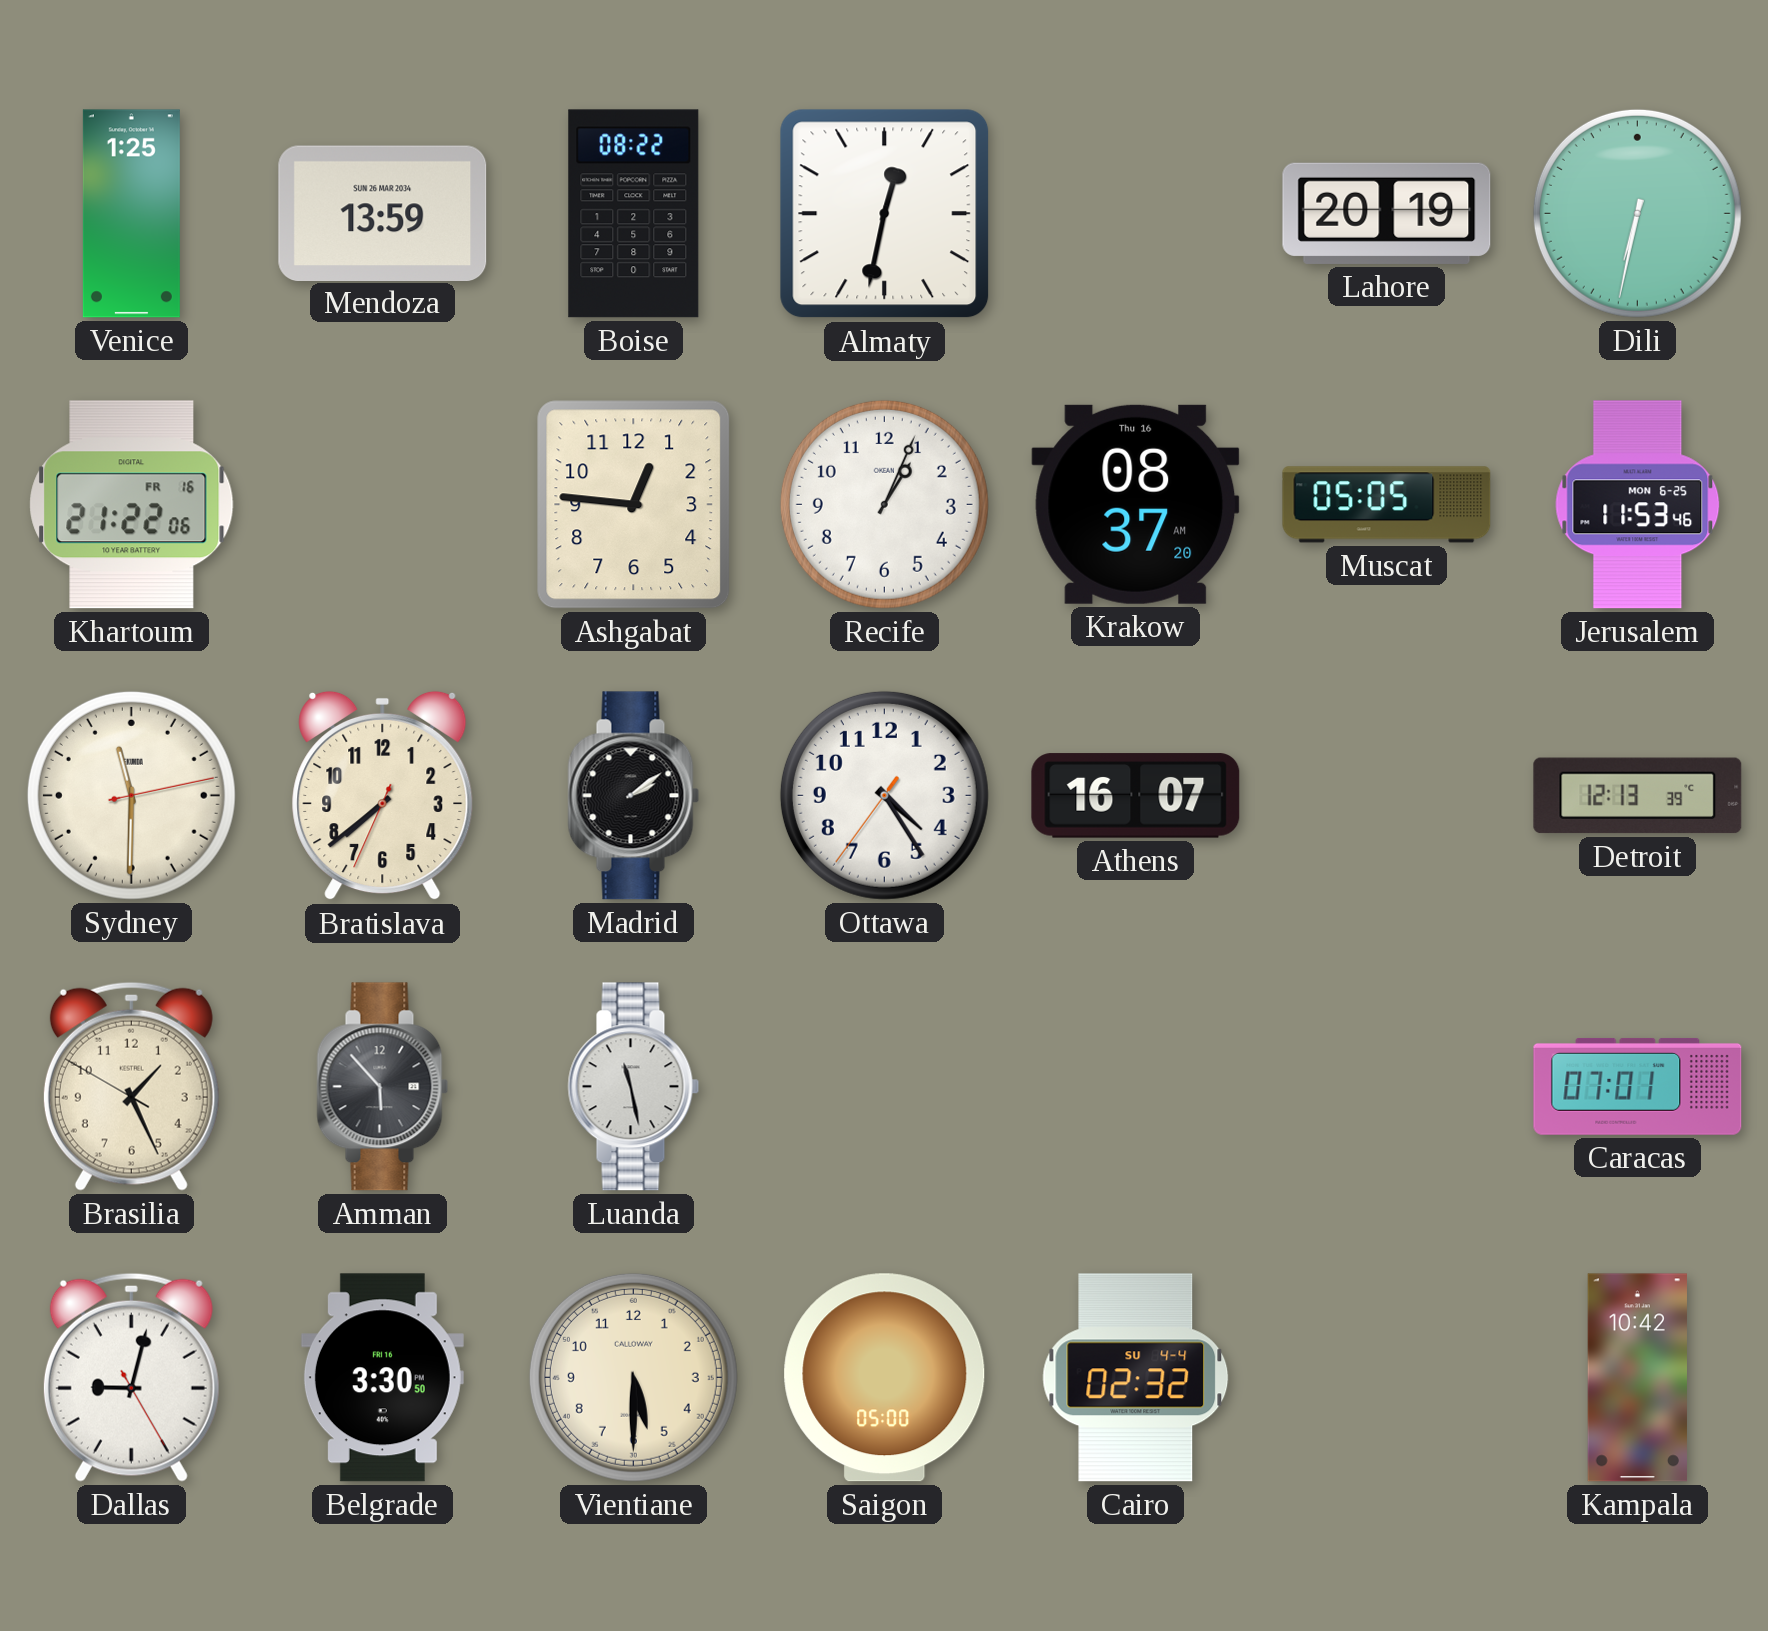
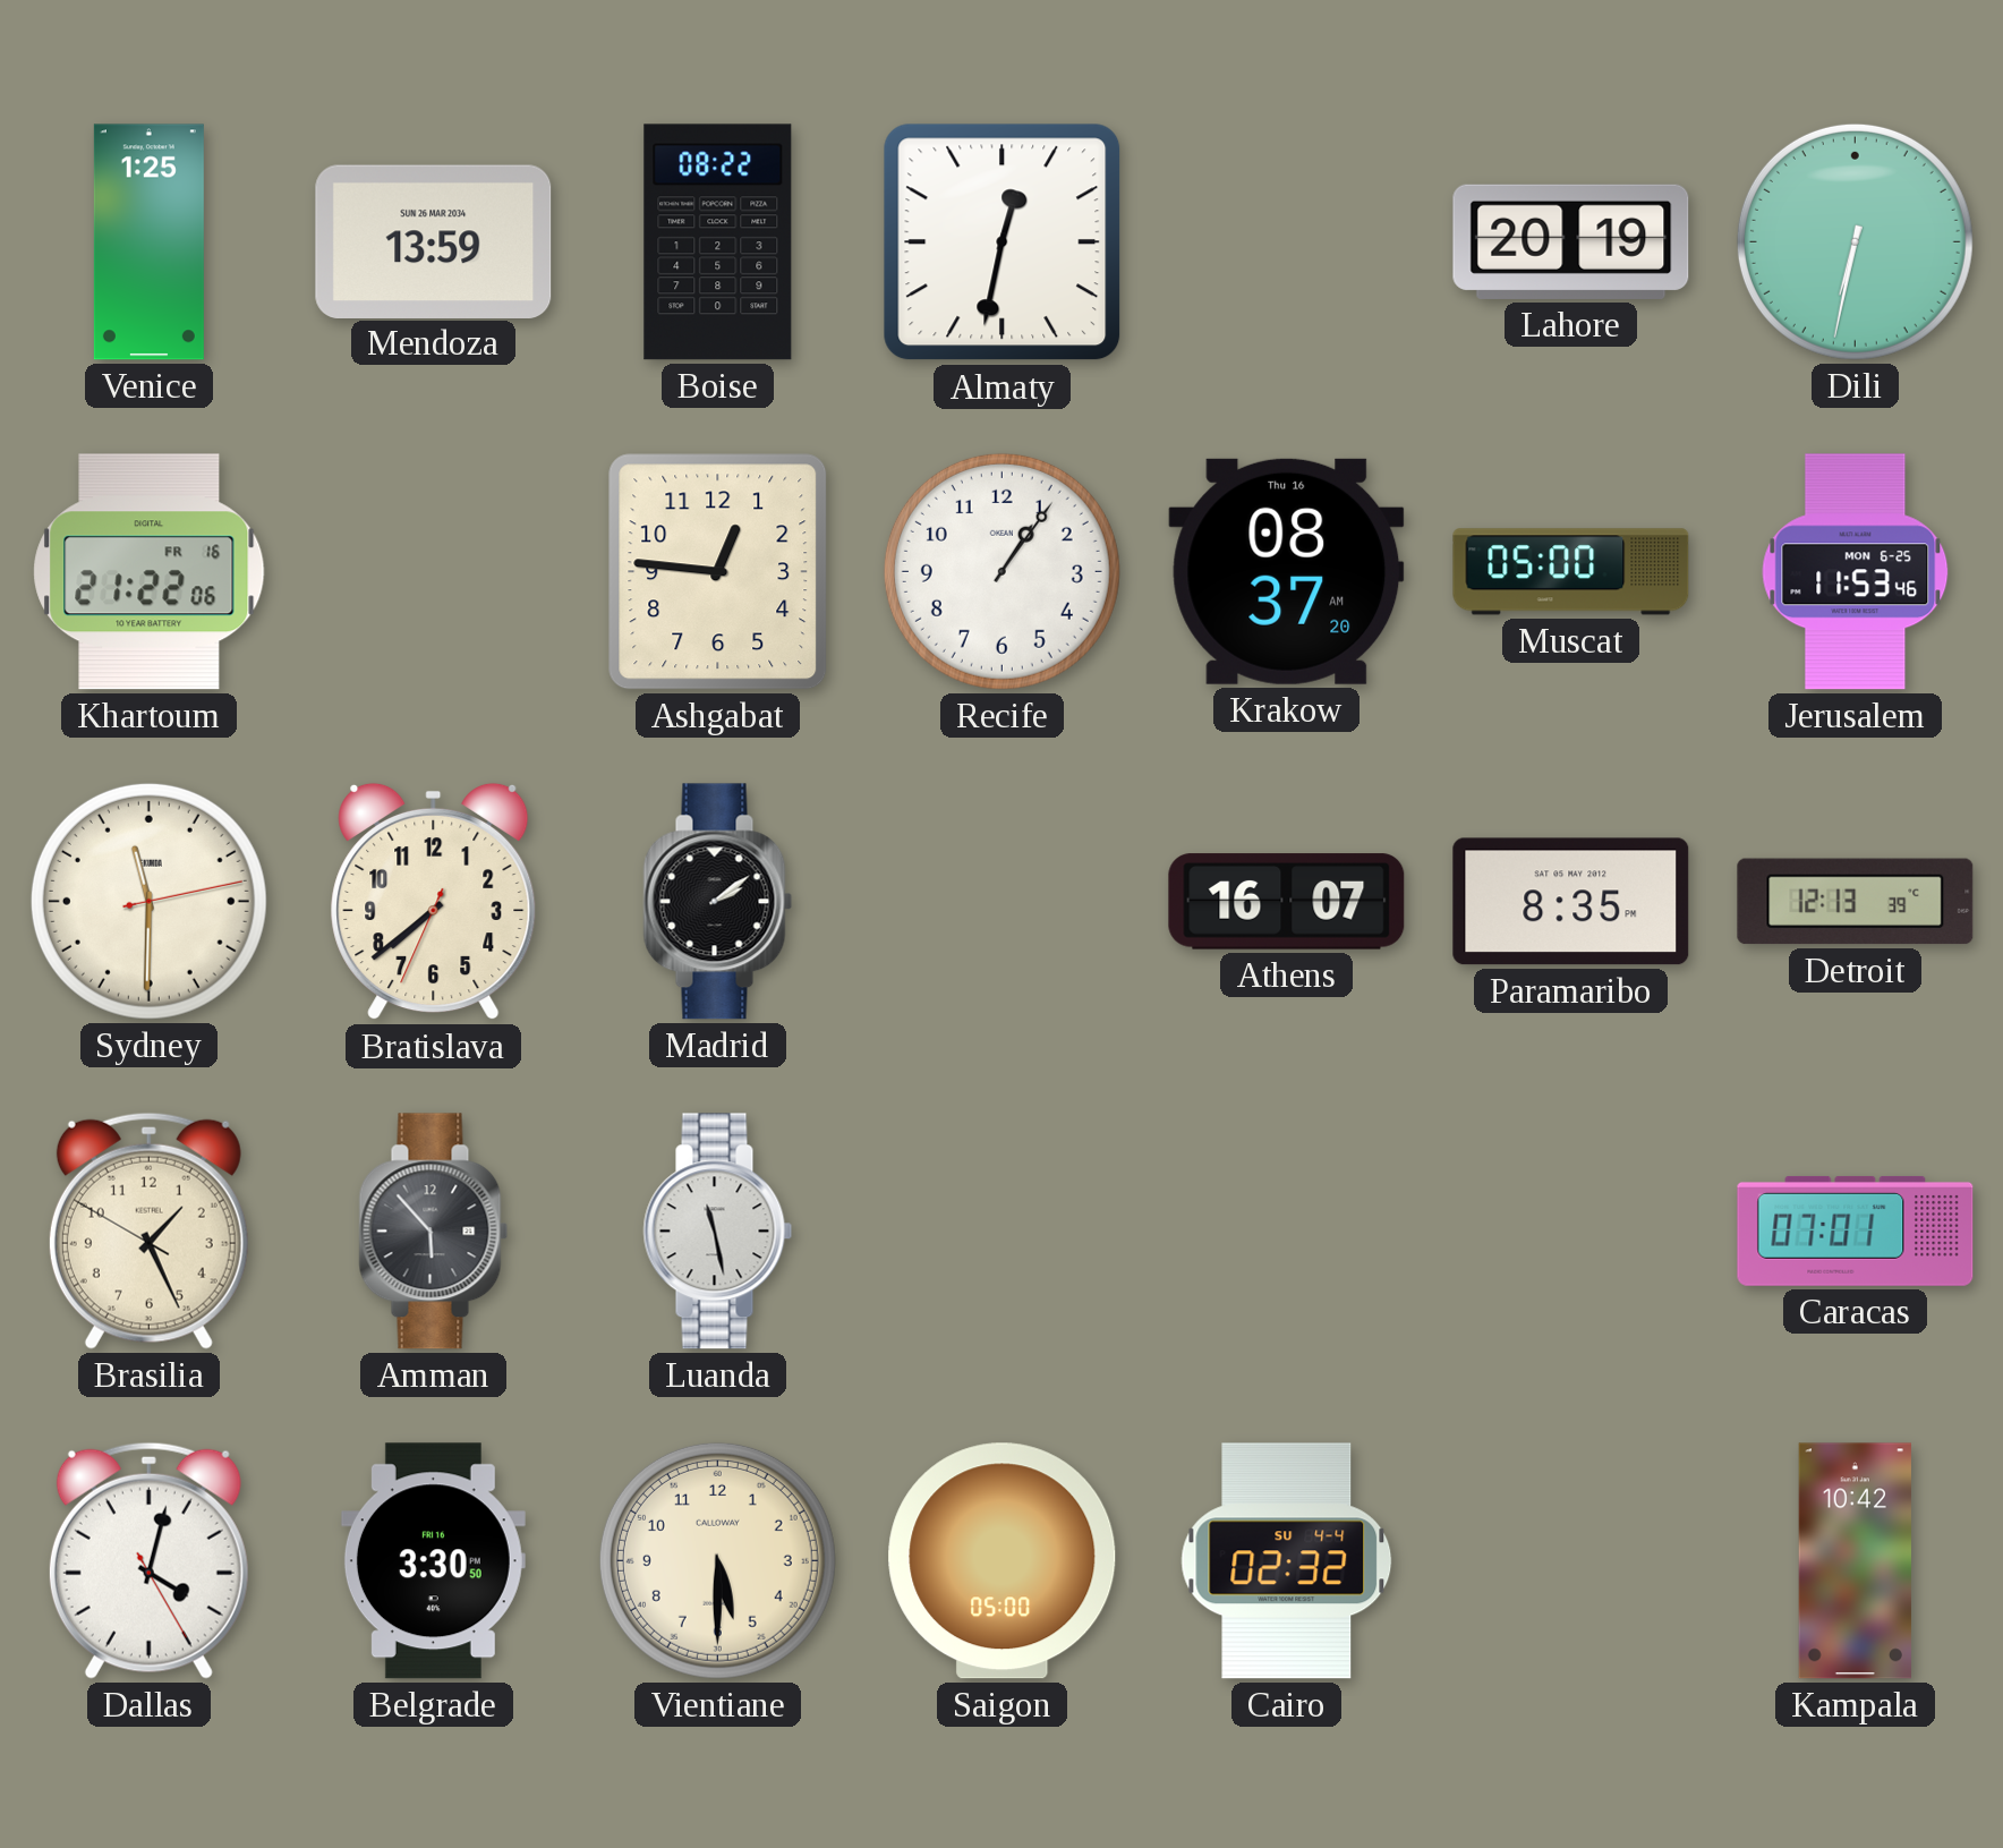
Recife: 1:04 -> 1:06 (1001, 571)
Muscat: 05:05 -> 05:00 (1571, 572)
Ottawa: 4:24 -> none (884, 795)
Paramaribo: none -> 8:35 (1571, 902)
Dallas: 9:02 -> 4:02 (148, 1560)
